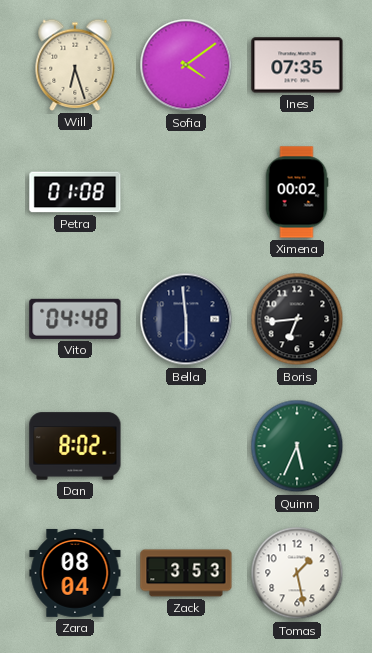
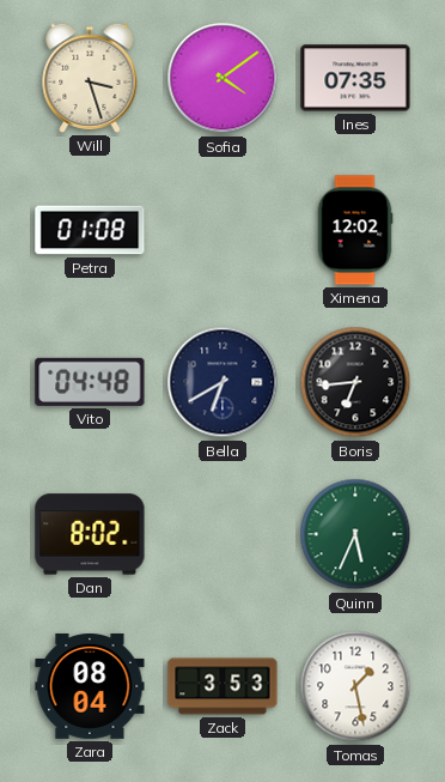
Will: 6:27 -> 3:27 (90, 78)
Ximena: 00:02 -> 12:02 (355, 230)
Bella: 5:59 -> 6:40 (222, 382)
